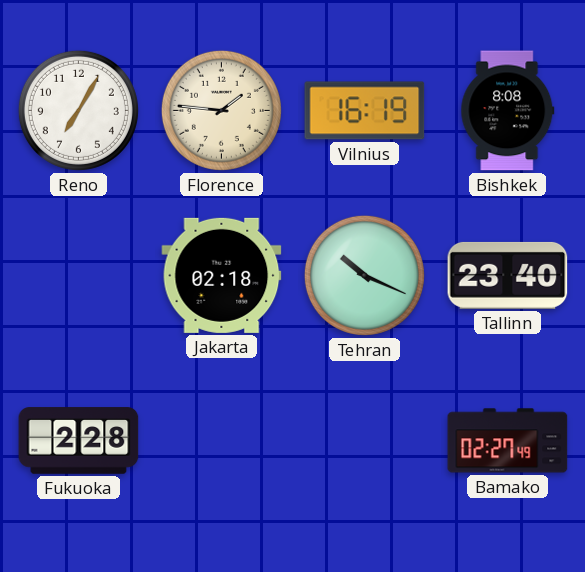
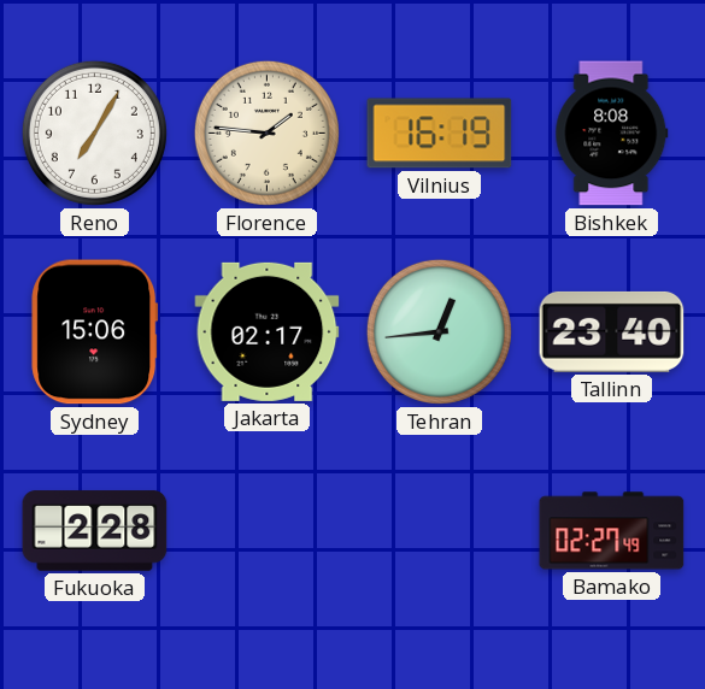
Sydney: none -> 15:06 (95, 332)
Jakarta: 02:18 -> 02:17 (268, 331)
Tehran: 10:19 -> 12:44 (439, 331)
